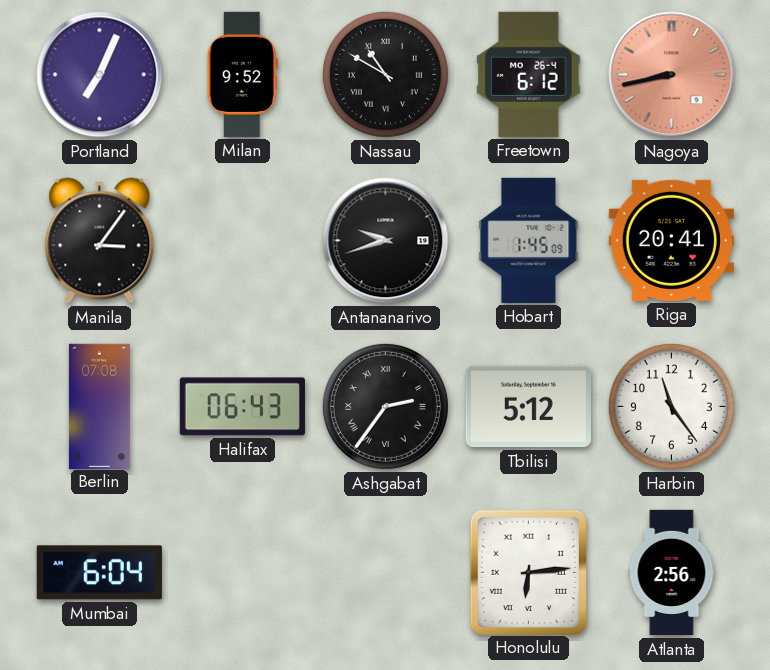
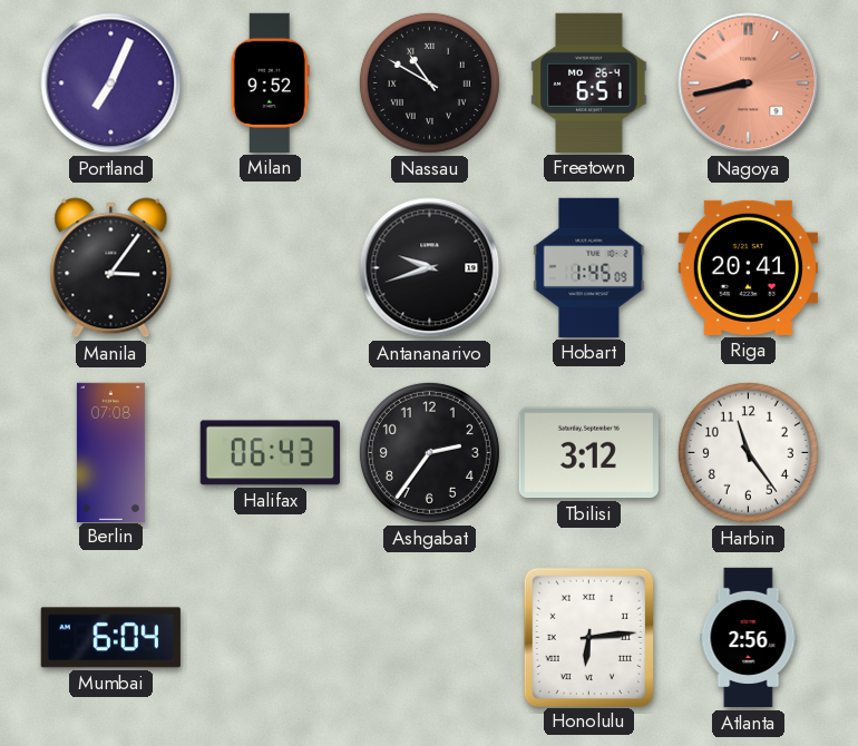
Freetown: 6:12 -> 6:51 (589, 82)
Ashgabat numerals: Roman -> Arabic (429, 452)
Tbilisi: 5:12 -> 3:12 (588, 453)
